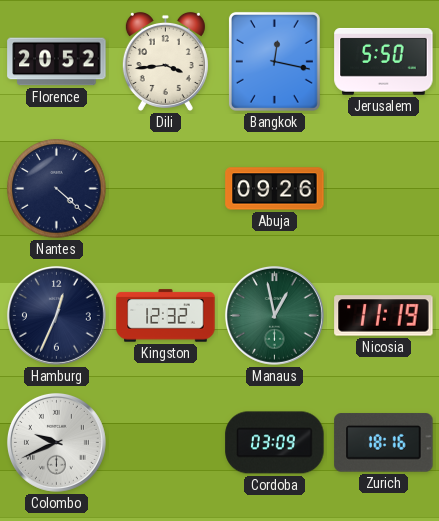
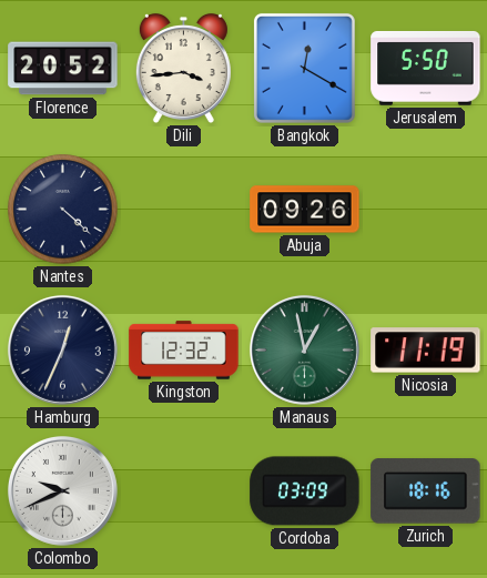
Bangkok: 12:17 -> 12:20 (304, 68)
